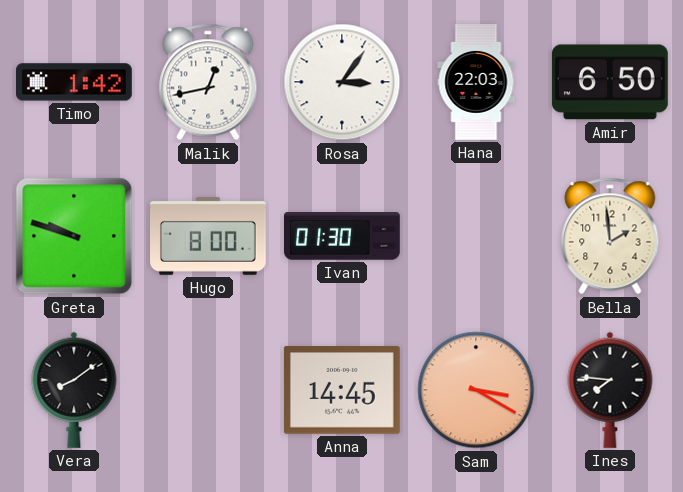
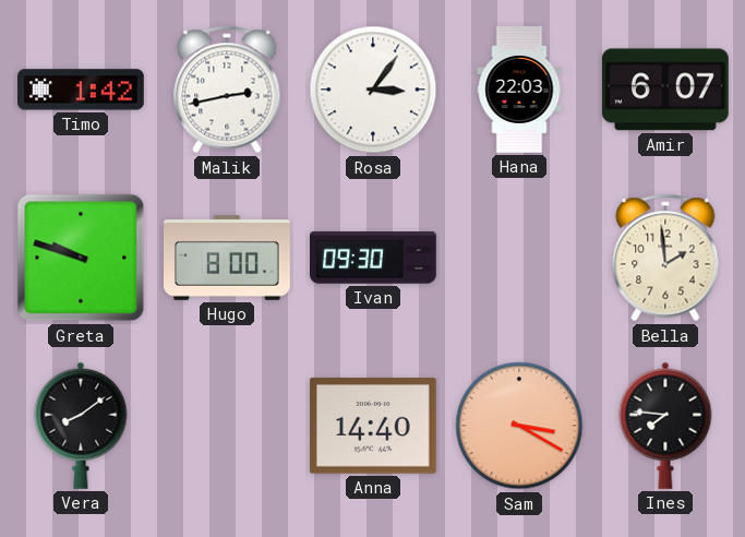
Malik: 12:43 -> 2:43 (227, 89)
Amir: 6:50 -> 6:07 (665, 89)
Ivan: 01:30 -> 09:30 (374, 258)
Anna: 14:45 -> 14:40 (373, 426)
